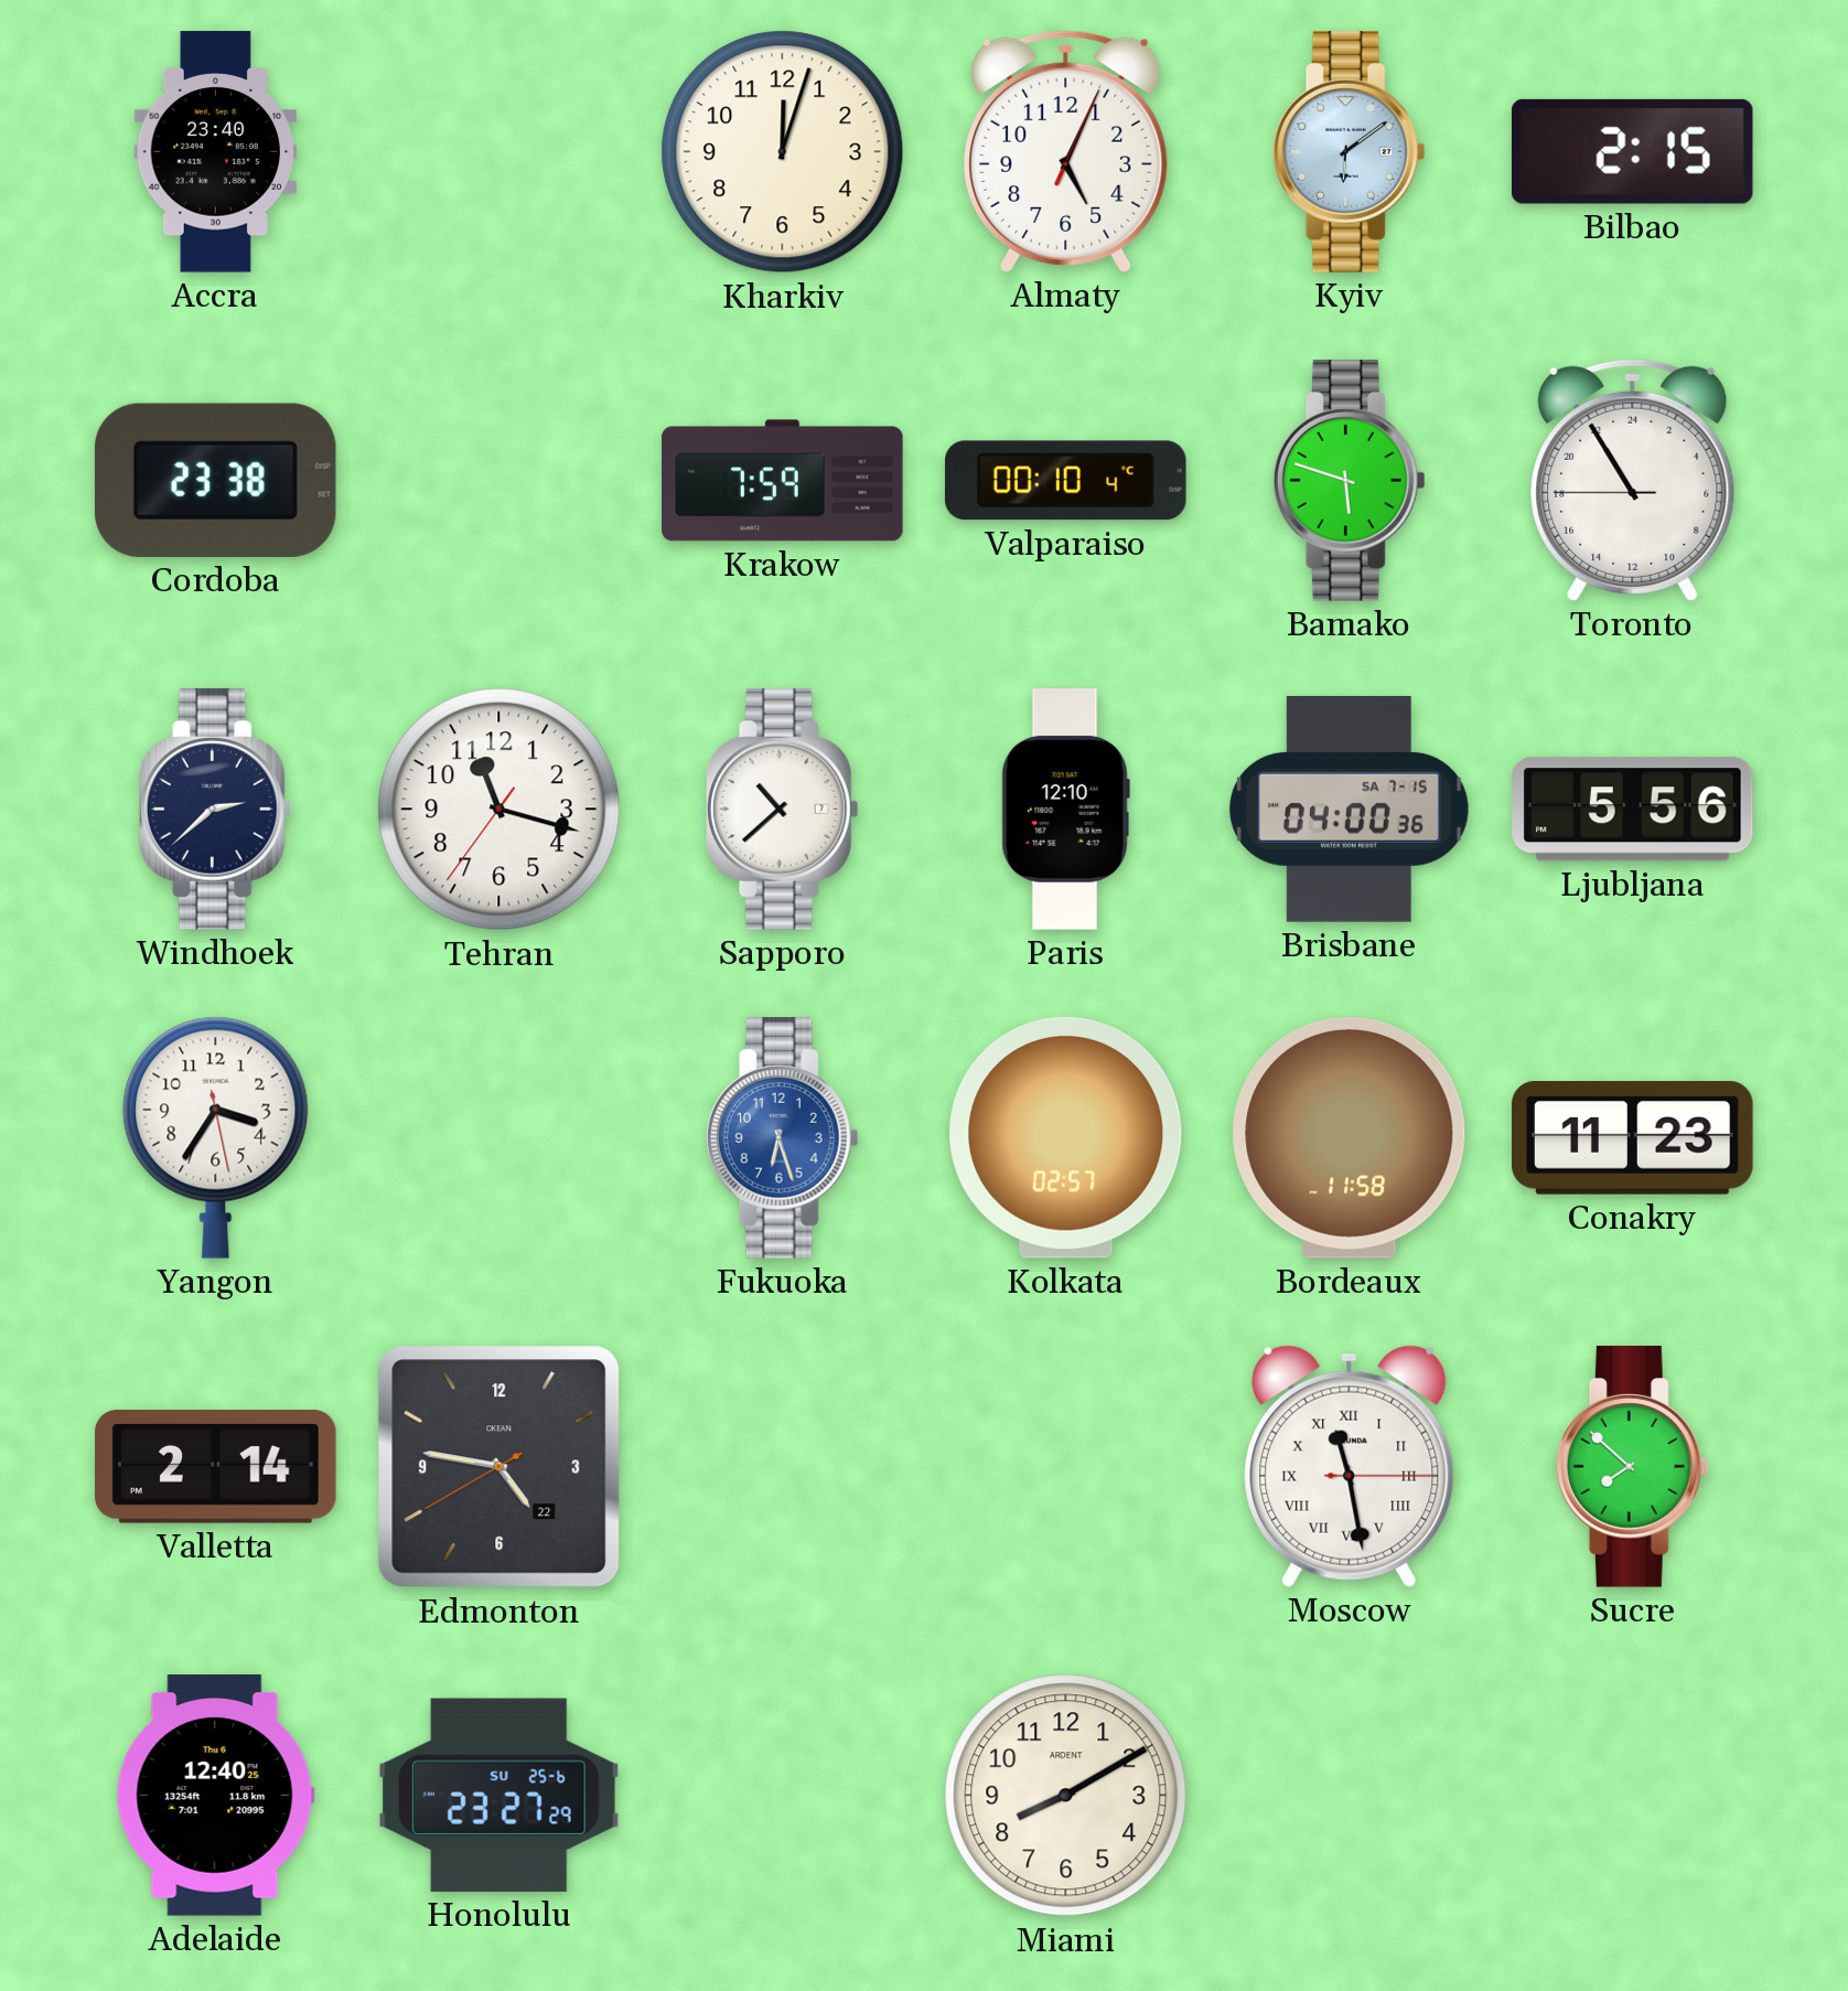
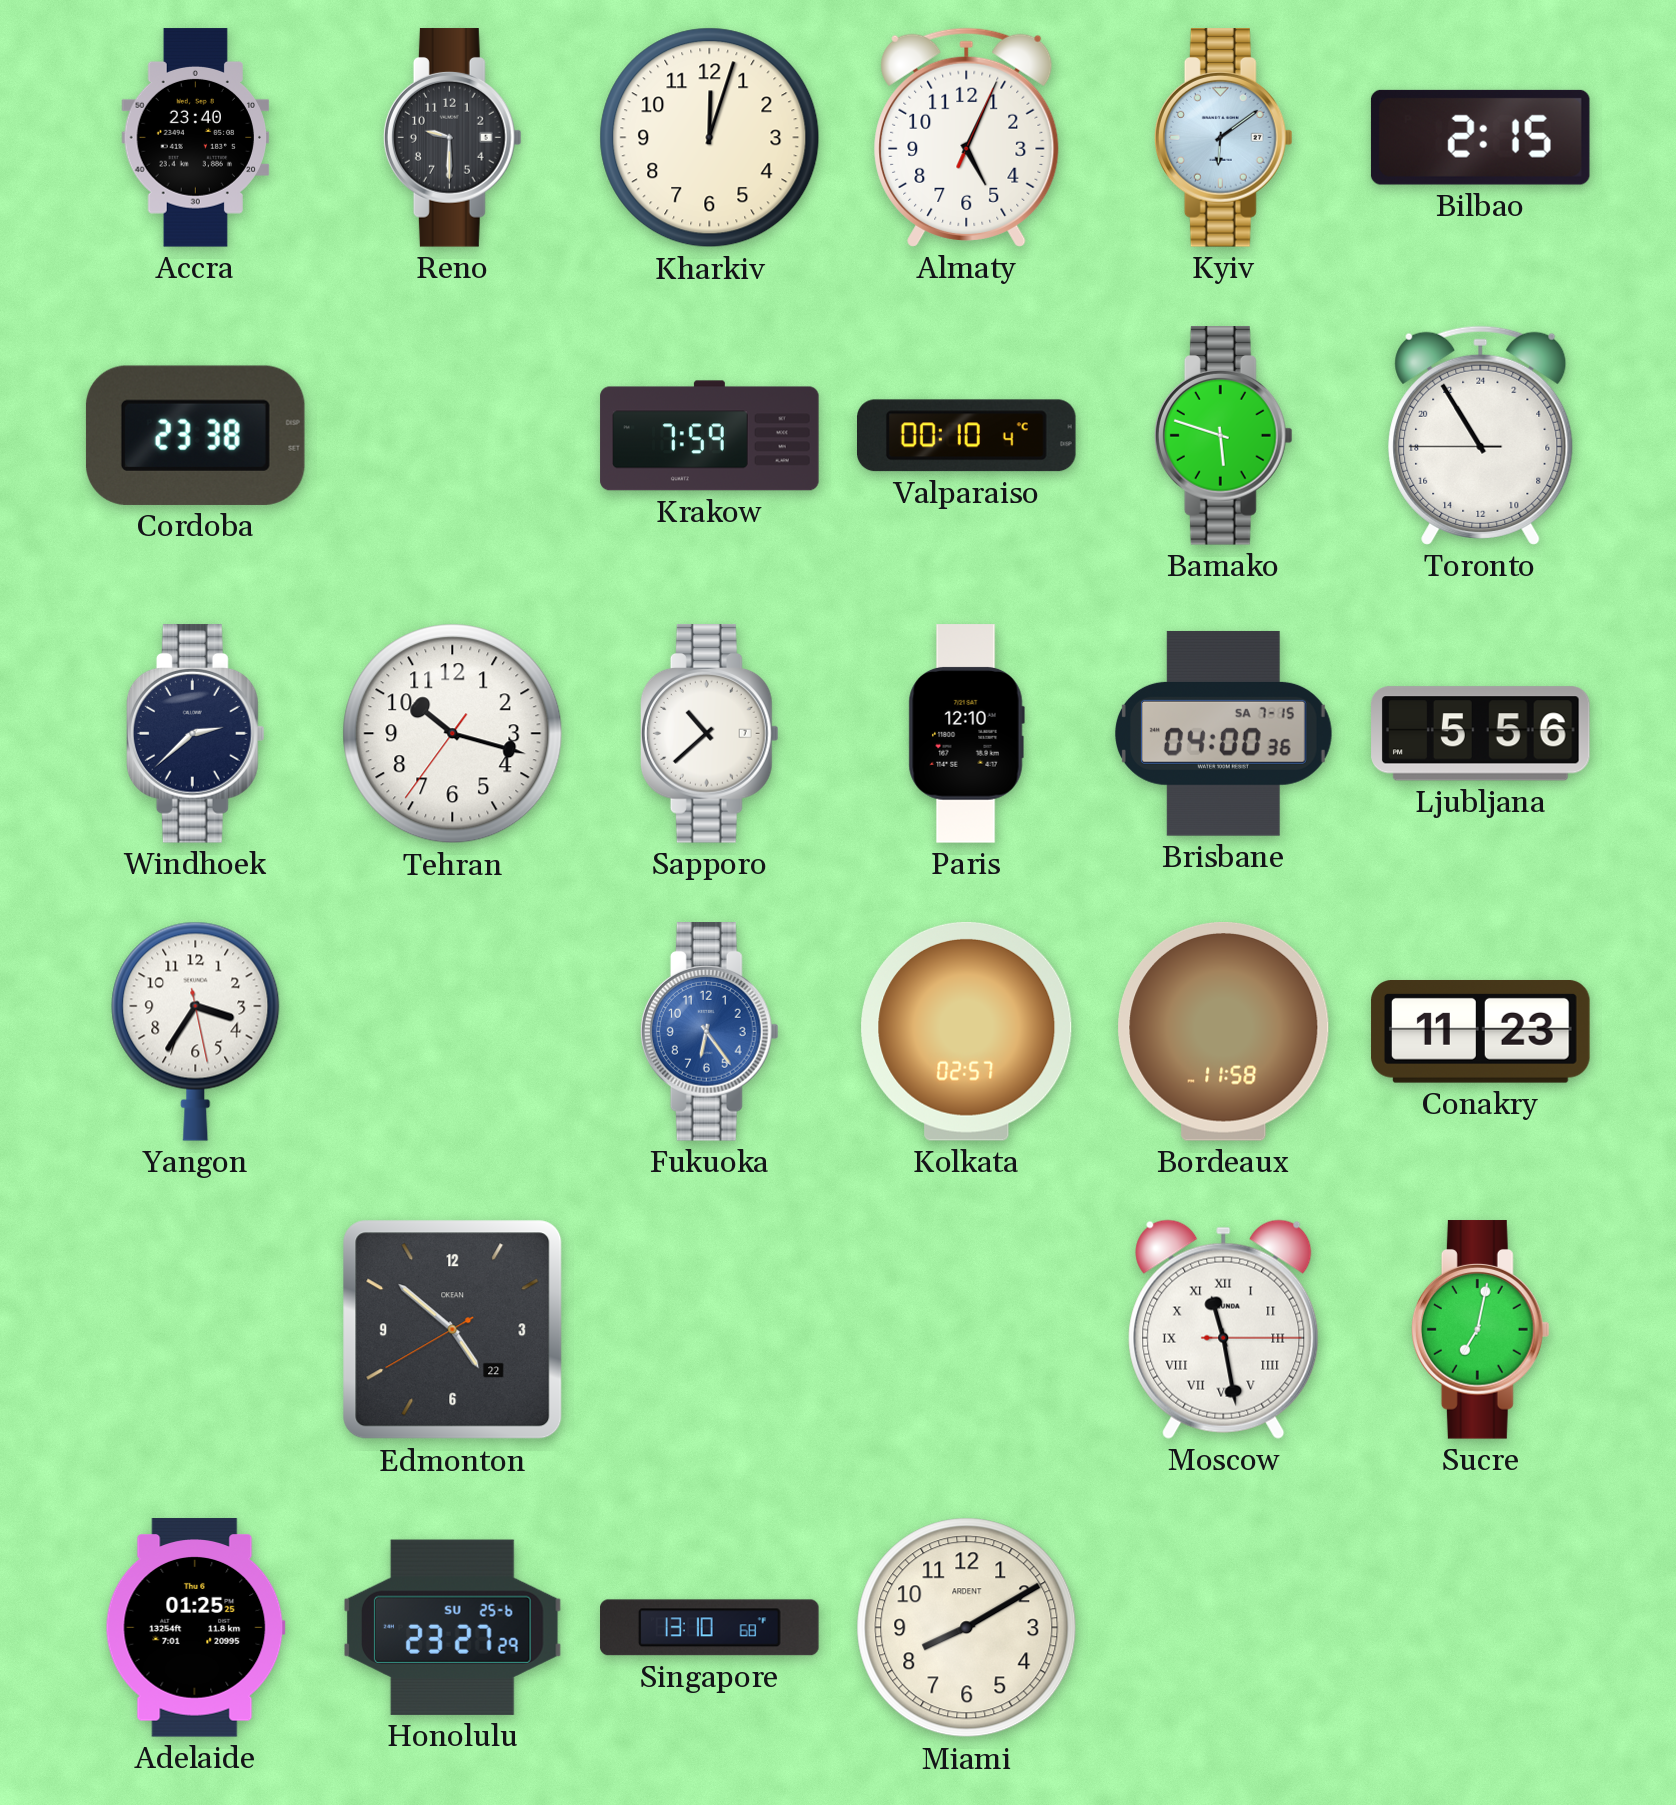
Reno: none -> 9:30 (452, 138)
Tehran: 11:17 -> 10:17 (453, 734)
Fukuoka: 6:27 -> 6:24 (709, 1032)
Valletta: 2:14 -> none (216, 1467)
Edmonton: 4:46 -> 4:51 (453, 1330)
Sucre: 7:52 -> 7:02 (1480, 1330)
Adelaide: 12:40 -> 01:25 (195, 1628)
Singapore: none -> 13:10 (710, 1628)
